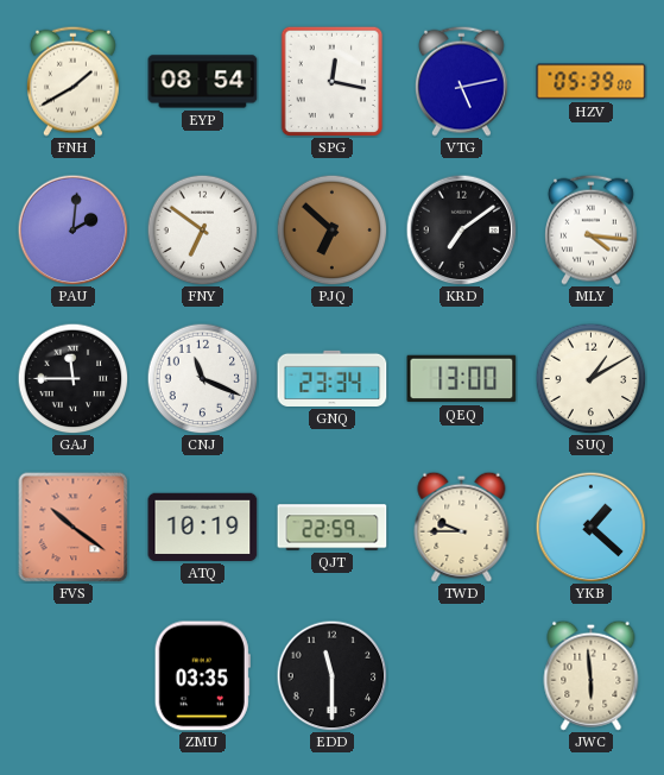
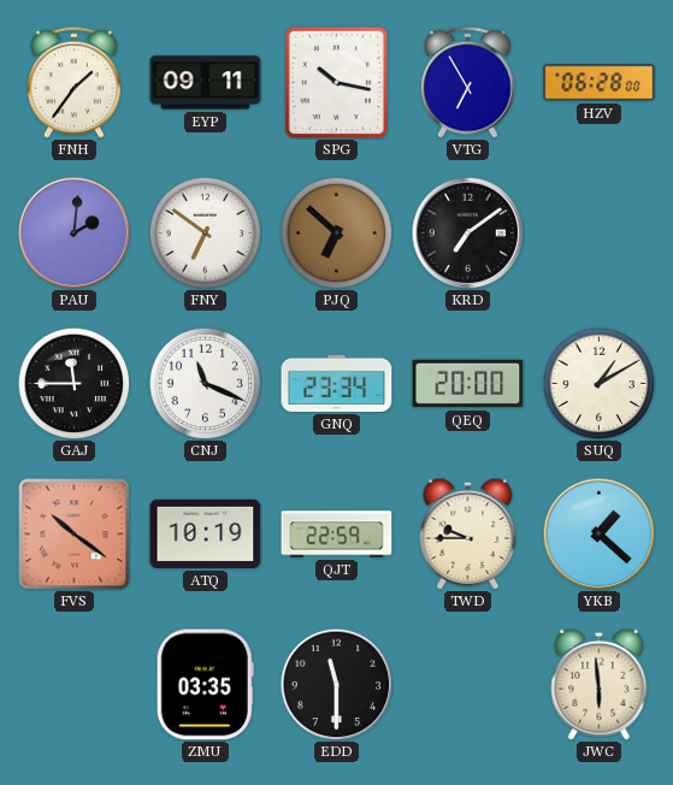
FNH: 1:40 -> 1:36 (73, 82)
EYP: 08:54 -> 09:11 (206, 83)
SPG: 12:17 -> 10:17 (337, 82)
VTG: 5:13 -> 6:55 (467, 82)
HZV: 05:39 -> 06:28 (600, 83)
MLY: 4:16 -> none (590, 229)
QEQ: 13:00 -> 20:00 (468, 384)
